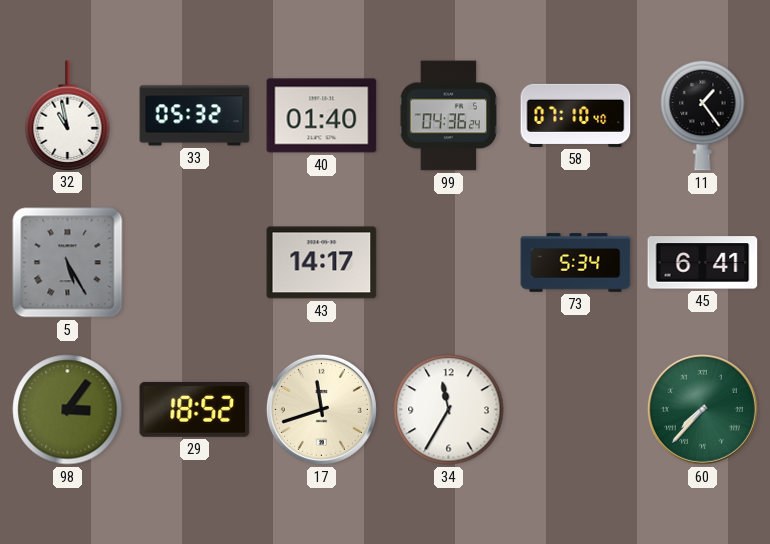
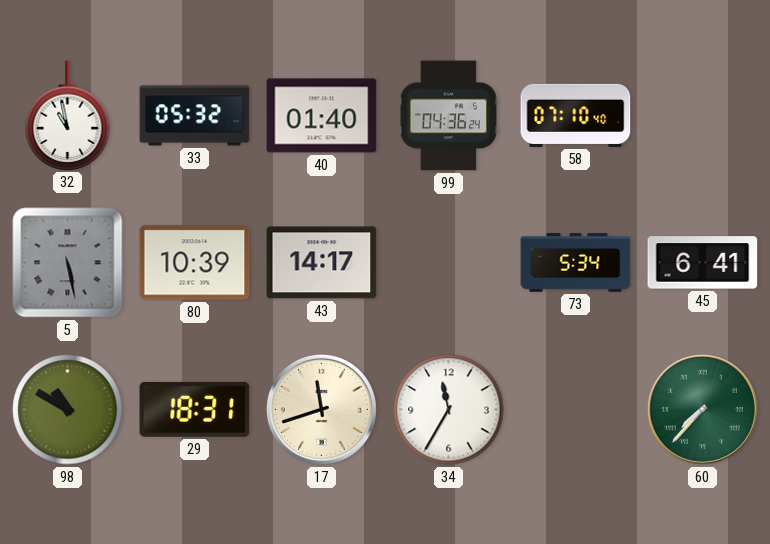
11: 1:24 -> none (703, 115)
5: 5:25 -> 5:28 (68, 263)
80: none -> 10:39 (195, 263)
98: 3:06 -> 10:50 (68, 410)
29: 18:52 -> 18:31 (195, 409)
